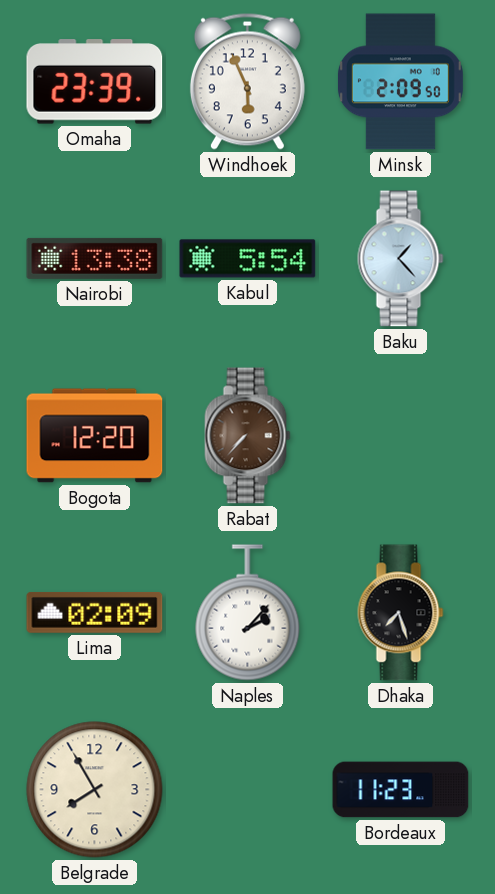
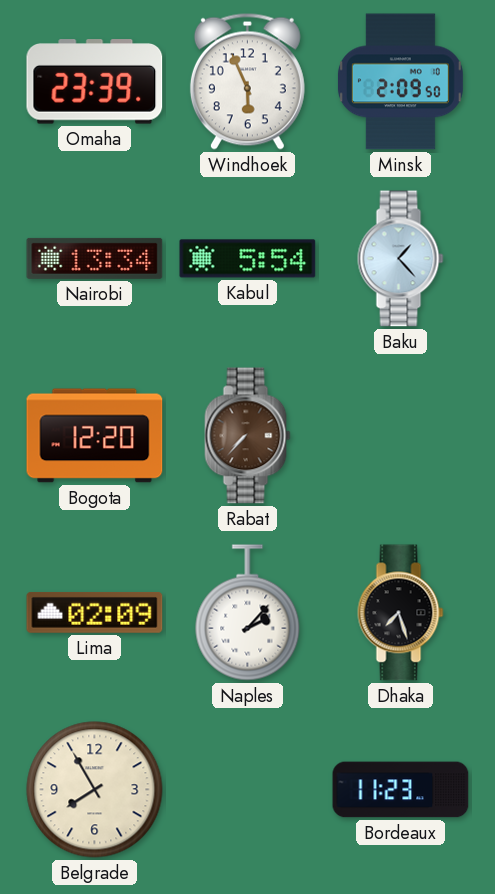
Nairobi: 13:38 -> 13:34 (95, 258)
